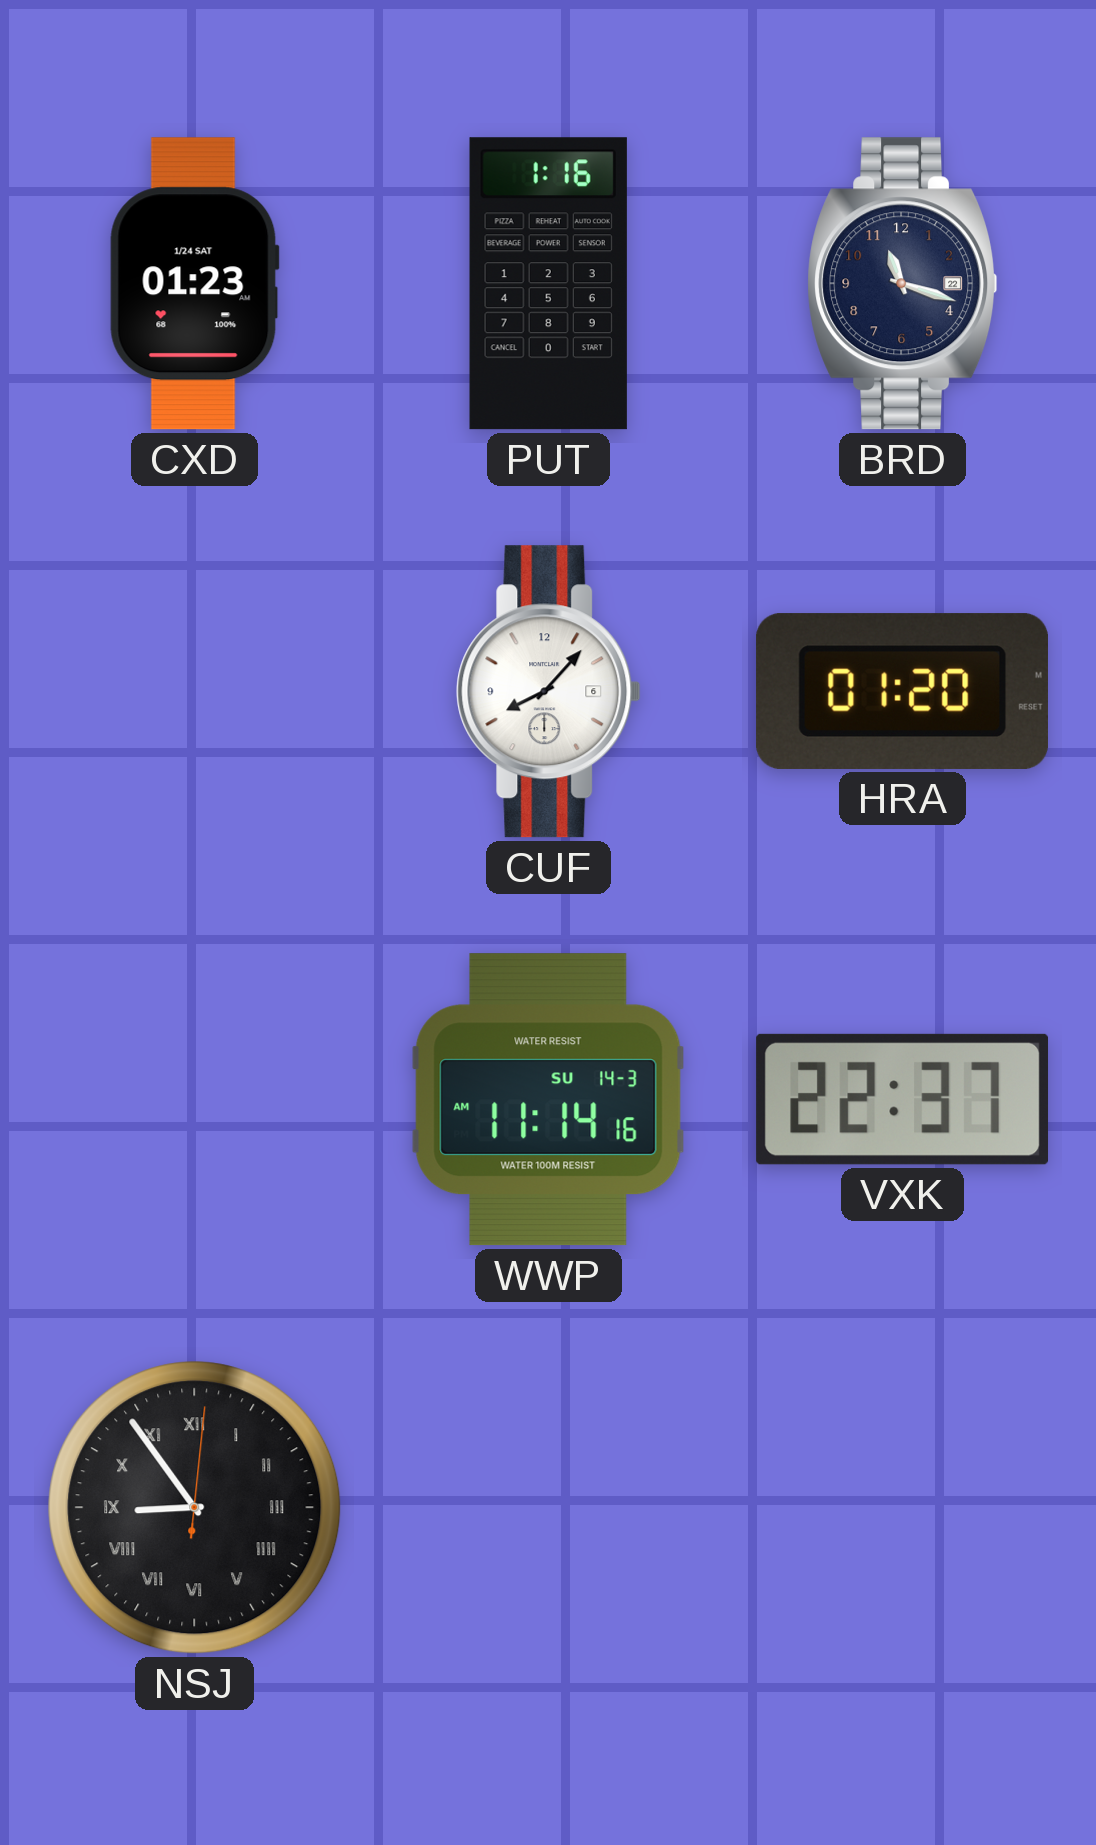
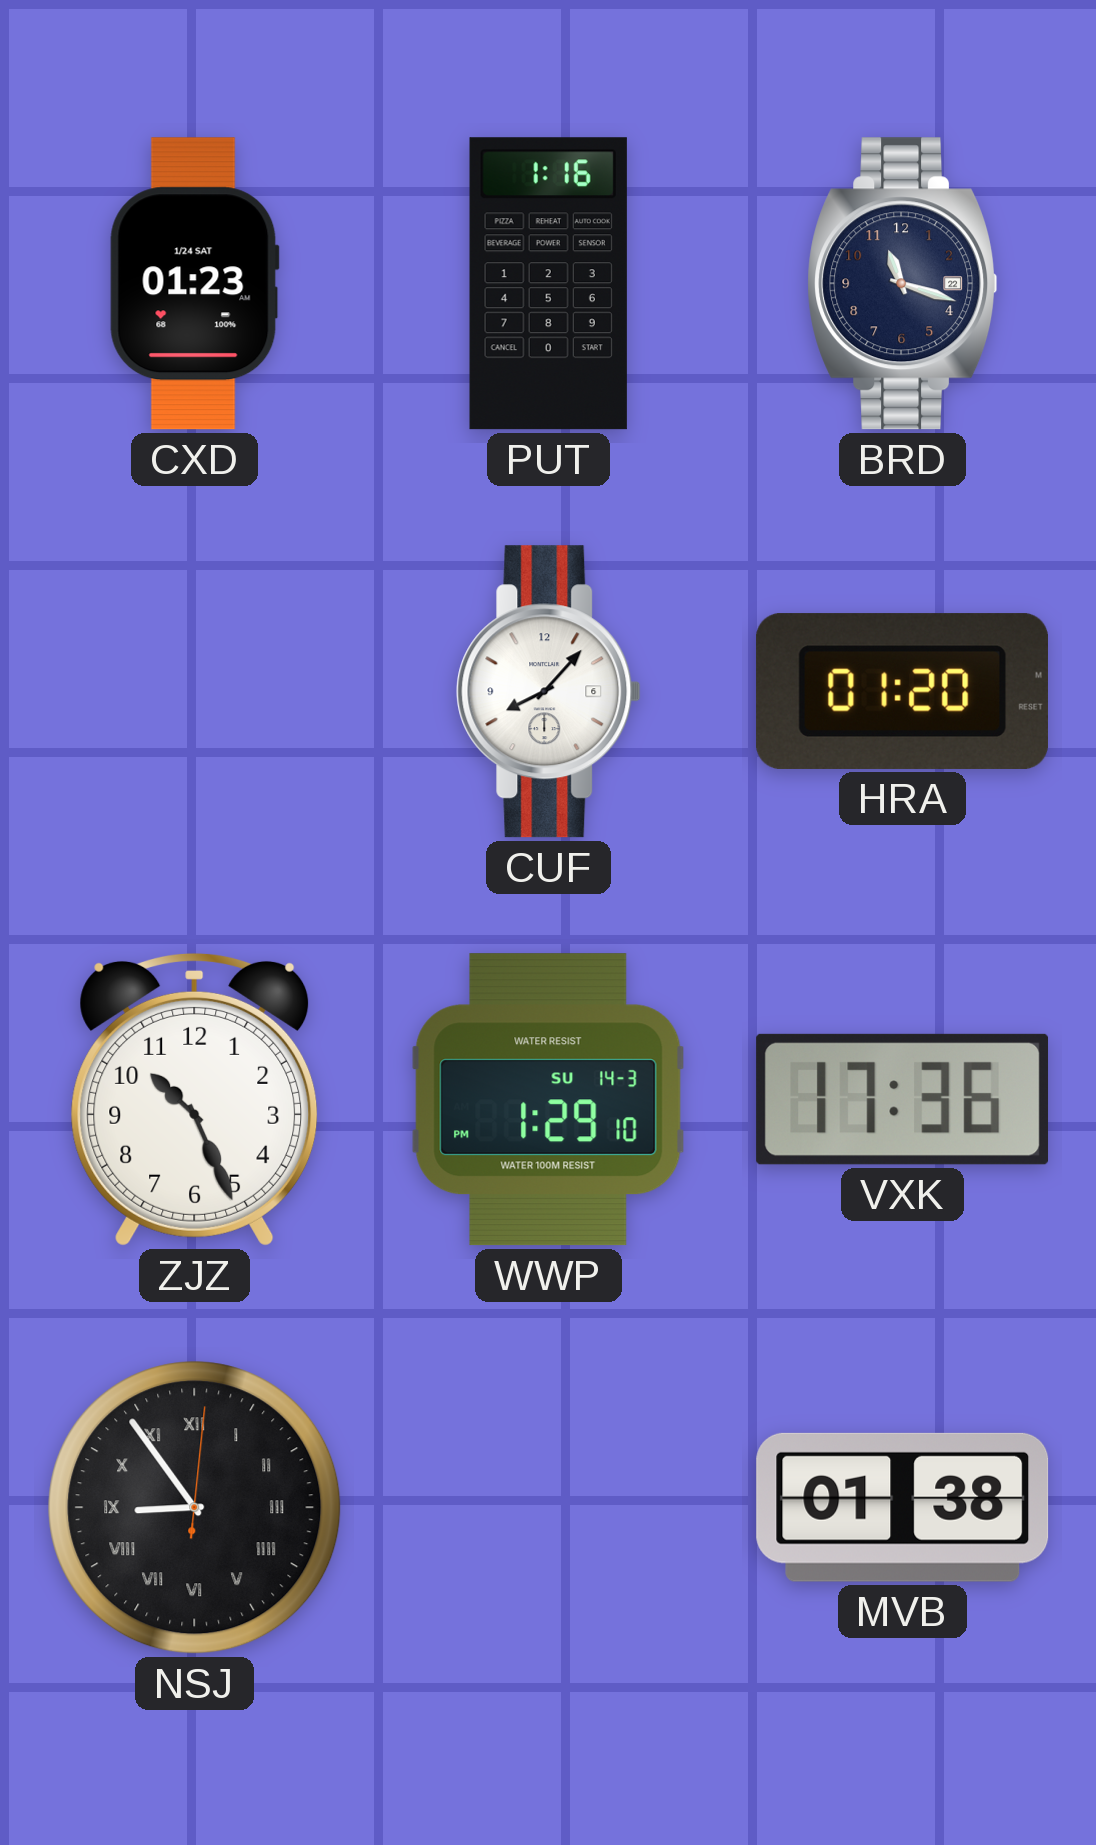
ZJZ: none -> 10:26 (195, 1099)
WWP: 11:14 -> 1:29 (548, 1100)
VXK: 22:37 -> 17:36 (903, 1099)
MVB: none -> 01:38 (903, 1507)
